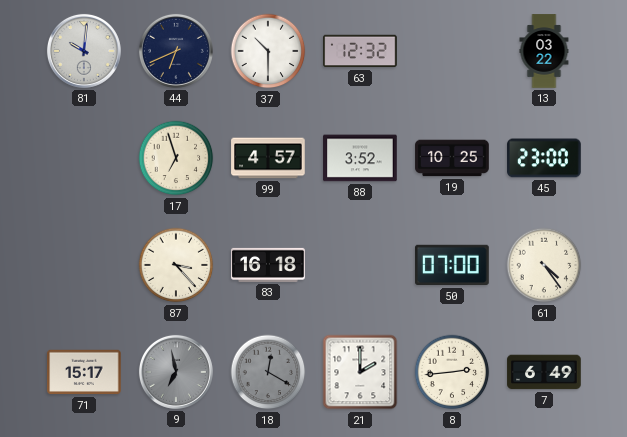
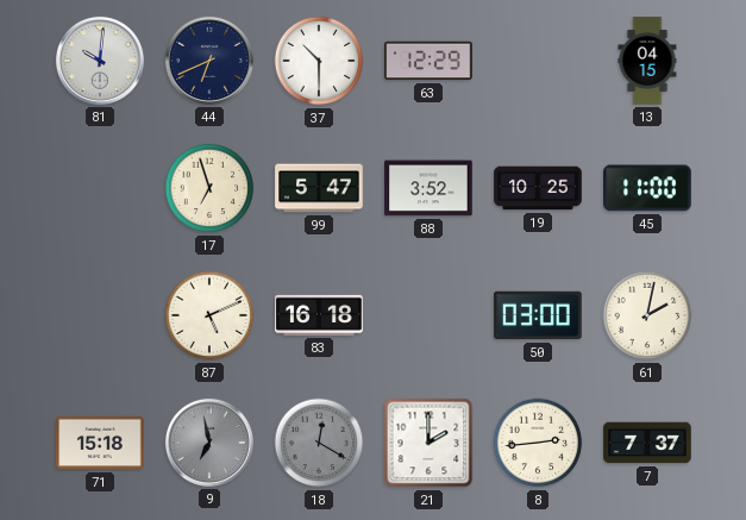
63: 12:32 -> 12:29 (428, 61)
13: 03:22 -> 04:15 (647, 61)
99: 4:57 -> 5:47 (319, 188)
45: 23:00 -> 11:00 (647, 188)
87: 3:23 -> 5:11 (209, 315)
50: 07:00 -> 03:00 (538, 315)
61: 4:24 -> 2:02 (647, 315)
71: 15:17 -> 15:18 (100, 443)
7: 6:49 -> 7:37 (647, 443)
